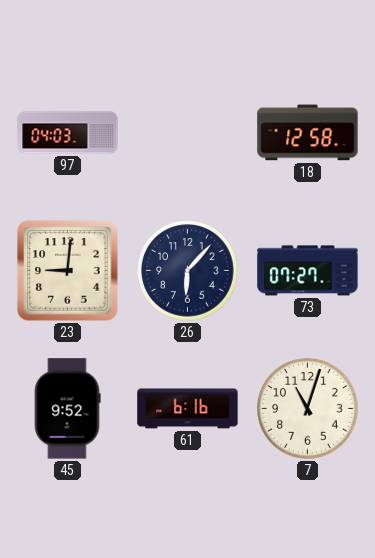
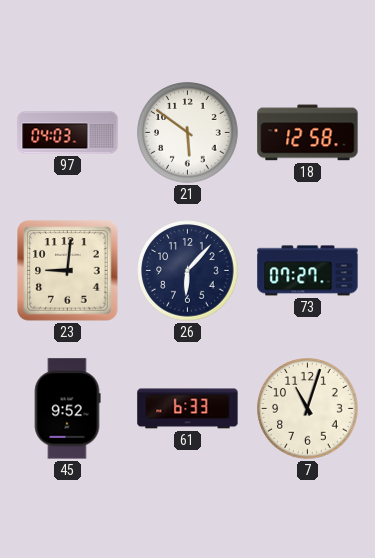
21: none -> 5:51 (188, 133)
61: 6:16 -> 6:33 (188, 409)
